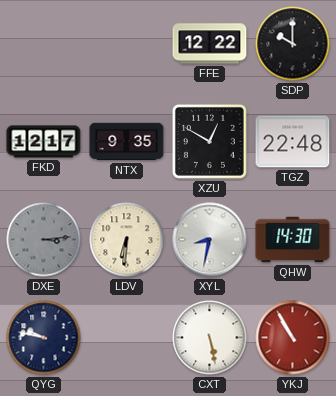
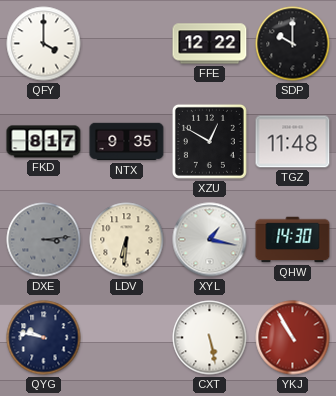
QFY: none -> 4:00 (44, 44)
FKD: 12:17 -> 8:17 (44, 142)
TGZ: 22:48 -> 11:48 (293, 142)
XYL: 8:32 -> 1:17 (210, 240)
